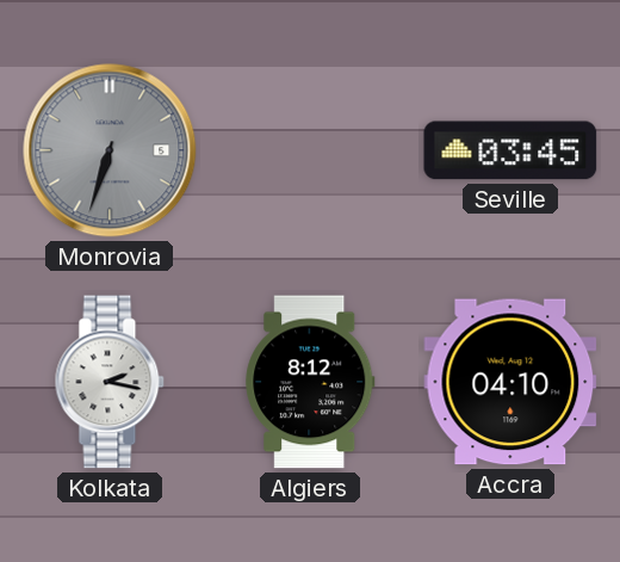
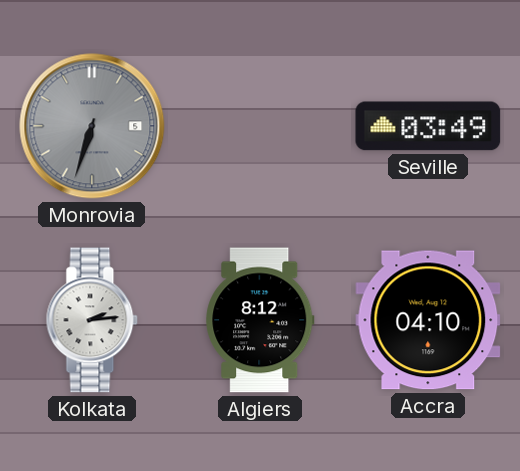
Seville: 03:45 -> 03:49 (428, 126)
Kolkata: 2:17 -> 2:14 (92, 320)
